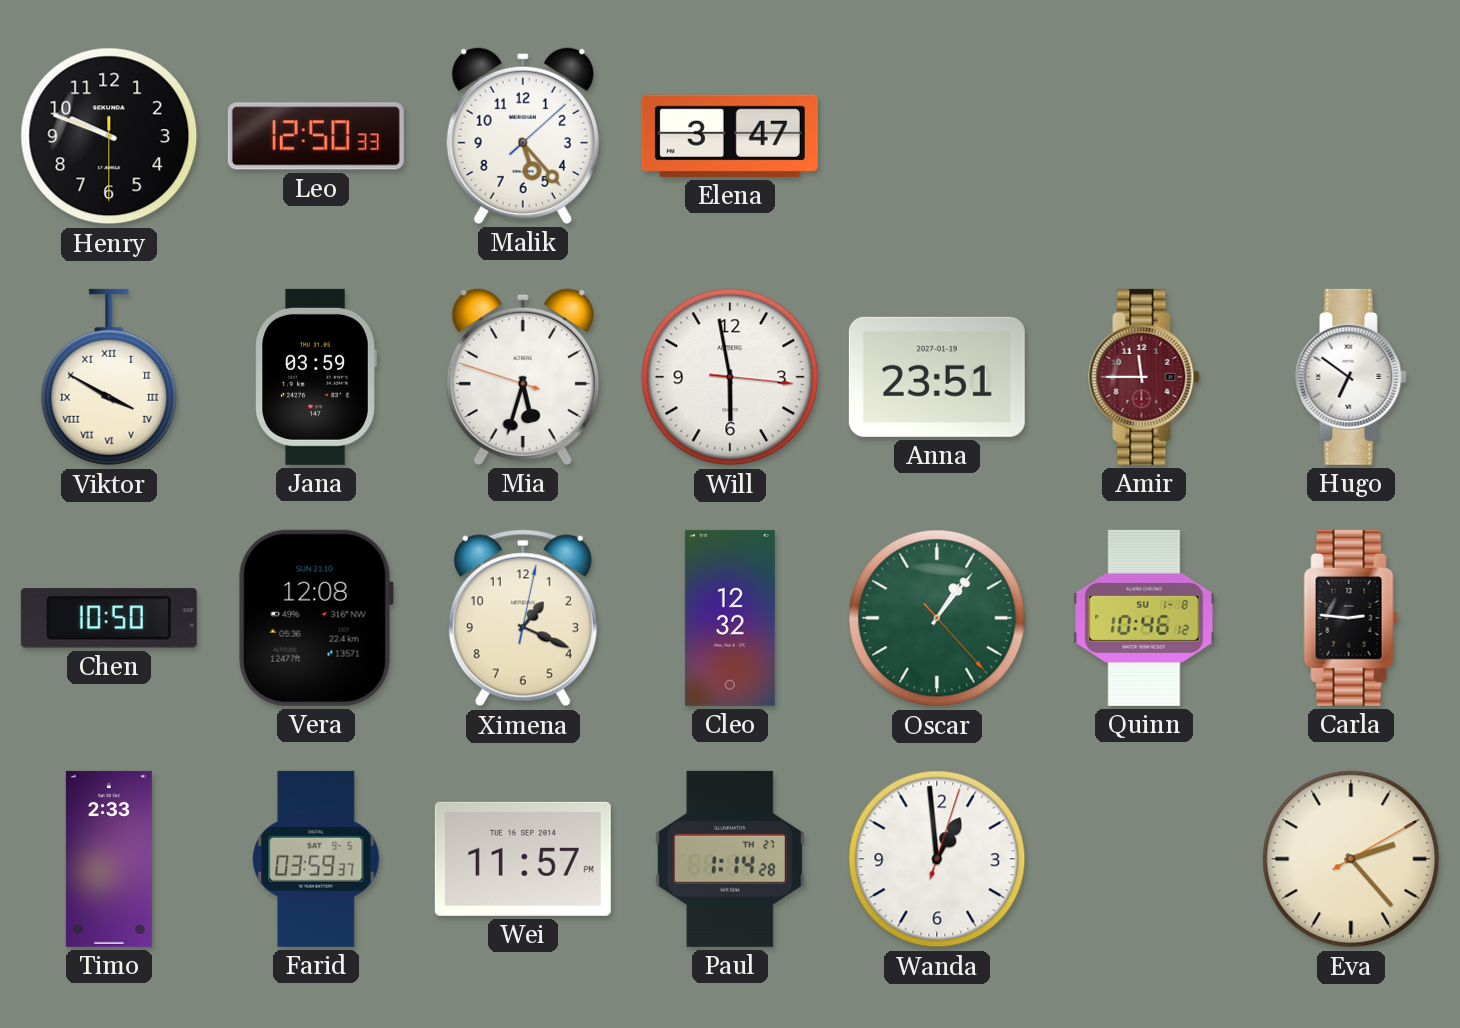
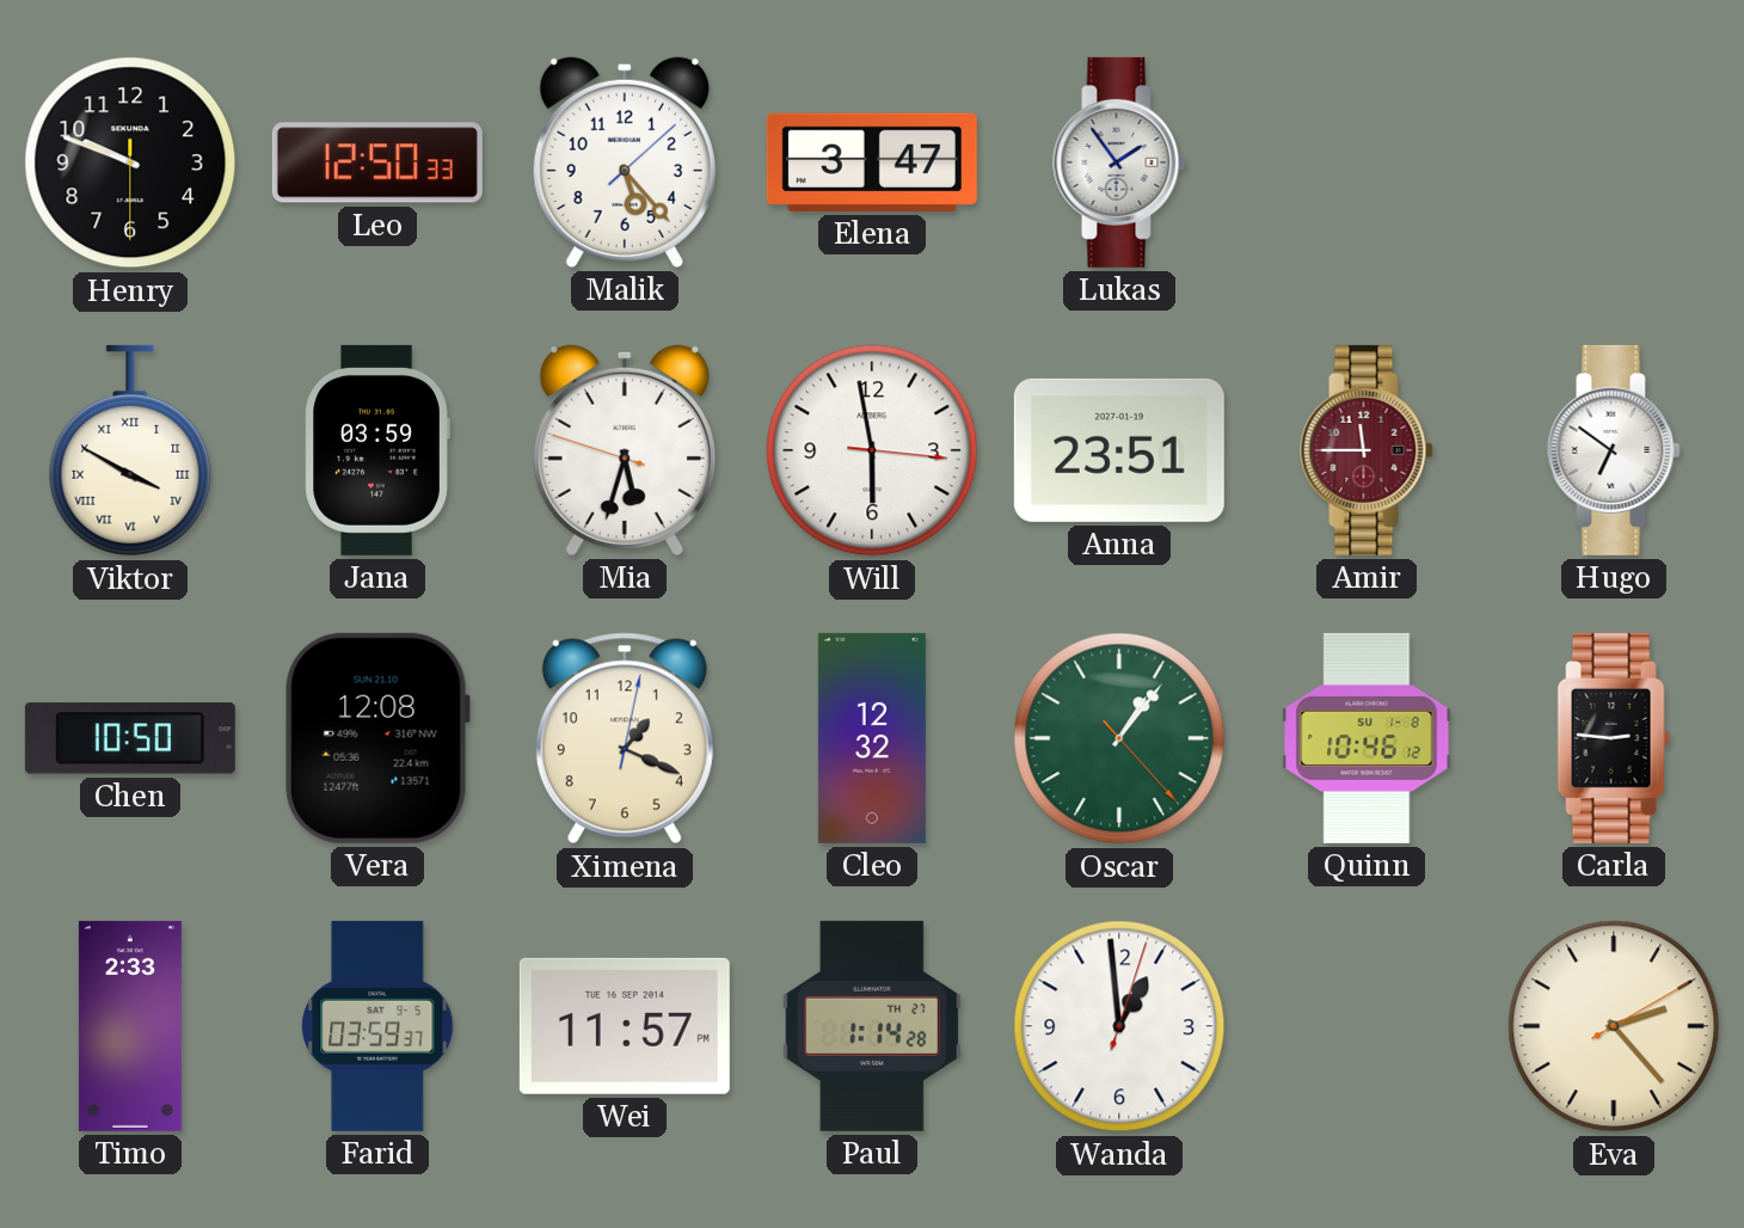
Lukas: none -> 1:54 (1119, 162)
